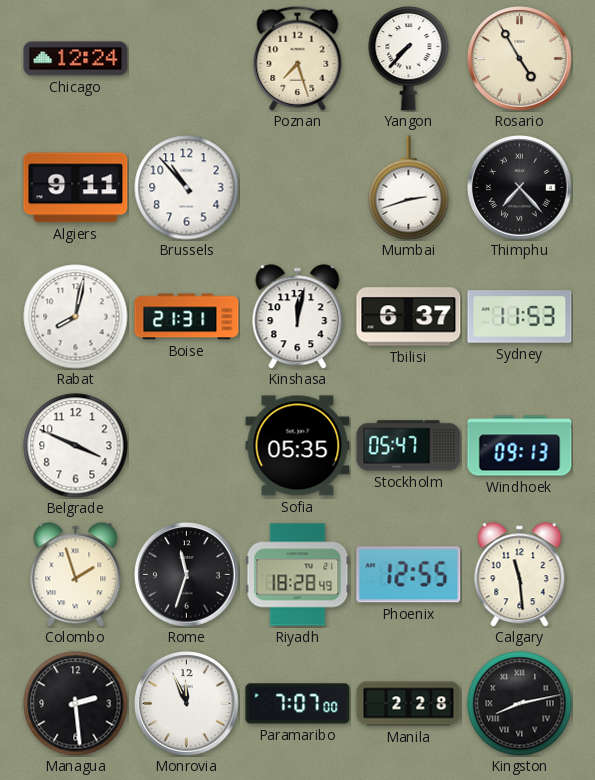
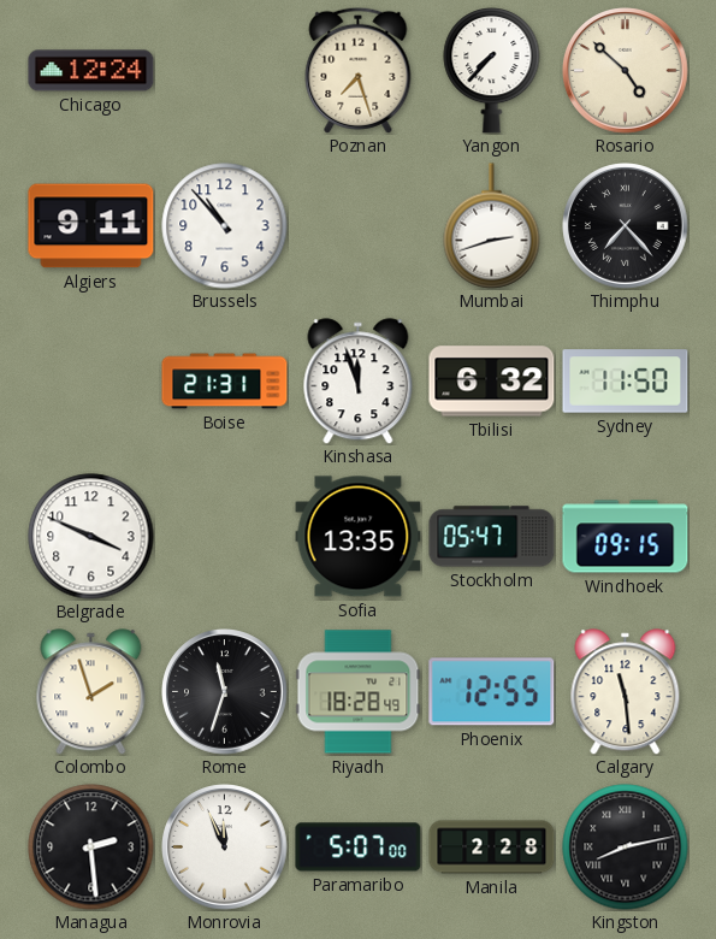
Rosario: 4:55 -> 4:52 (626, 71)
Rabat: 8:02 -> none (76, 317)
Kinshasa: 12:02 -> 11:57 (359, 382)
Tbilisi: 6:37 -> 6:32 (492, 382)
Sydney: 11:53 -> 11:50 (626, 382)
Sofia: 05:35 -> 13:35 (359, 537)
Windhoek: 09:13 -> 09:15 (626, 537)
Paramaribo: 7:07 -> 5:07 (359, 848)
